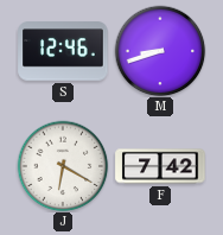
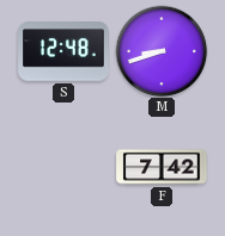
S: 12:46 -> 12:48 (63, 51)
J: 6:20 -> none (63, 166)
